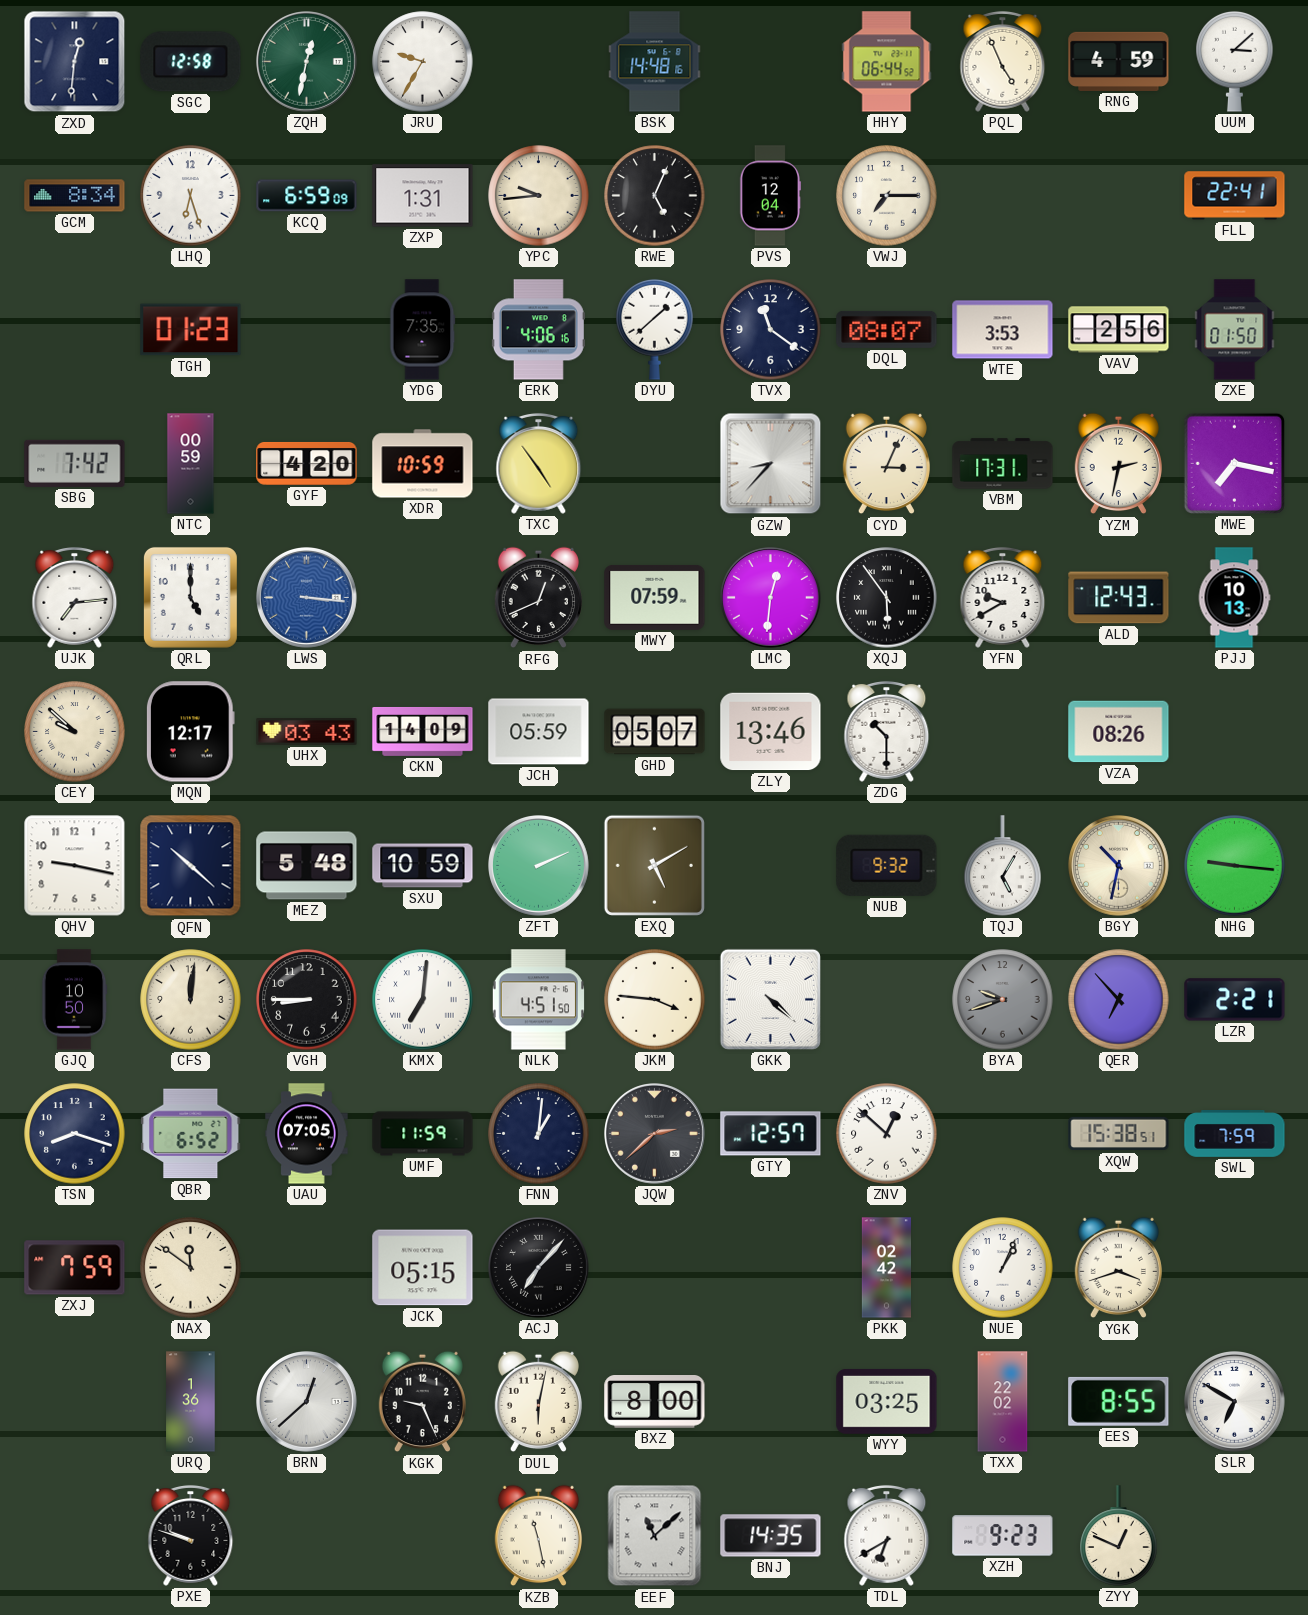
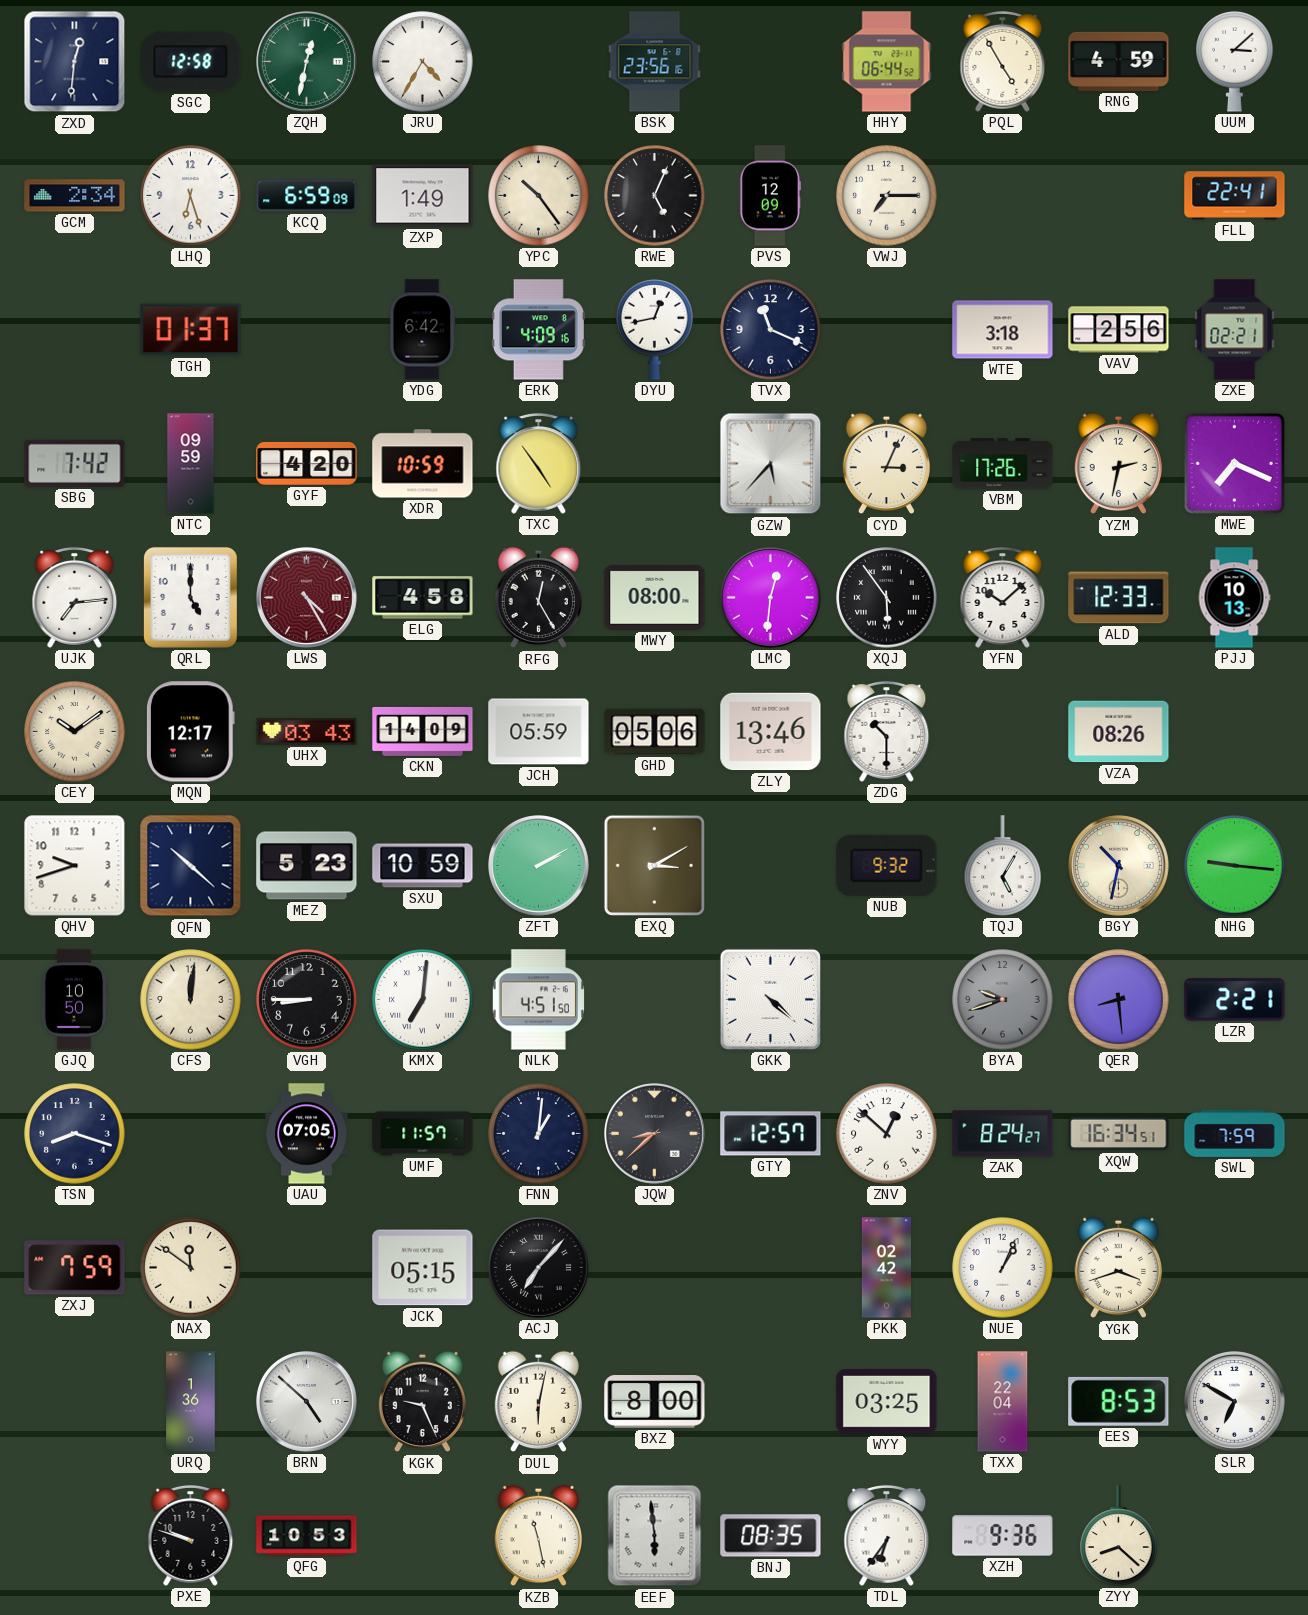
JRU: 9:35 -> 4:35 (423, 62)
BSK: 14:48 -> 23:56 (655, 62)
PQL: 4:56 -> 4:55 (1003, 61)
GCM: 8:34 -> 2:34 (75, 196)
ZXP: 1:31 -> 1:49 (423, 196)
YPC: 9:44 -> 10:24 (539, 196)
PVS: 12:04 -> 12:09 (770, 196)
TGH: 01:23 -> 01:37 (191, 330)
YDG: 7:35 -> 6:42 (423, 330)
ERK: 4:06 -> 4:09 (538, 330)
DYU: 1:38 -> 12:43 (655, 330)
TVX: 11:21 -> 11:19 (771, 330)
DQL: 08:07 -> none (887, 329)
WTE: 3:53 -> 3:18 (1003, 330)
ZXE: 01:50 -> 02:21 (1235, 330)
NTC: 00:59 -> 09:59 (191, 464)
GZW: 8:37 -> 5:37 (771, 464)
VBM: 17:31 -> 17:26 (1003, 464)
MWE: 7:17 -> 7:19 (1234, 463)
LWS: 3:16 -> 4:25 (307, 598)
LWS dial: blue -> burgundy (307, 598)
ELG: none -> 4:58 (423, 598)
RFG: 12:41 -> 12:25 (538, 598)
MWY: 07:59 -> 08:00 (655, 597)
YFN: 9:40 -> 10:08 (1003, 597)
ALD: 12:43 -> 12:33 (1119, 598)
CEY: 9:52 -> 10:09 (75, 732)
GHD: 05:07 -> 05:06 (655, 732)
QHV: 9:17 -> 9:42 (75, 866)
MEZ: 5:48 -> 5:23 (307, 866)
ZFT: 2:11 -> 2:10 (539, 866)
EXQ: 5:10 -> 3:10 (654, 865)
JKM: 3:46 -> none (655, 1000)
QER: 6:53 -> 8:29 (1119, 1000)
QBR: 6:52 -> none (191, 1134)
UMF: 11:59 -> 11:57 (423, 1134)
JQW: 2:38 -> 8:38 (655, 1134)
ZAK: none -> 8:24 (1003, 1134)
XQW: 15:38 -> 16:34 (1119, 1134)
BRN: 12:38 -> 4:52 (307, 1402)
TXX: 22:02 -> 22:04 (1003, 1402)
EES: 8:55 -> 8:53 (1119, 1401)
QFG: none -> 10:53 (307, 1536)
EEF: 11:08 -> 5:59 (655, 1536)
BNJ: 14:35 -> 08:35 (771, 1536)
TDL: 6:40 -> 6:36 (887, 1535)
XZH: 9:23 -> 9:36 (1003, 1536)
ZYY: 12:49 -> 8:22 (1119, 1536)
